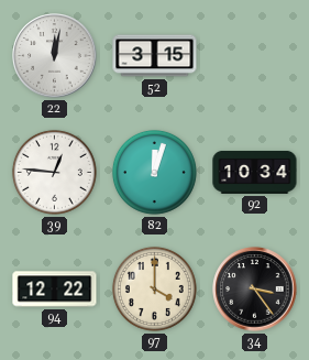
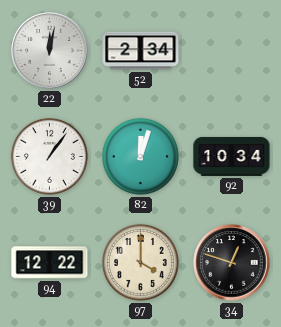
52: 3:15 -> 2:34 (141, 51)
39: 12:46 -> 1:06 (49, 156)
34: 3:24 -> 12:48 (232, 263)
